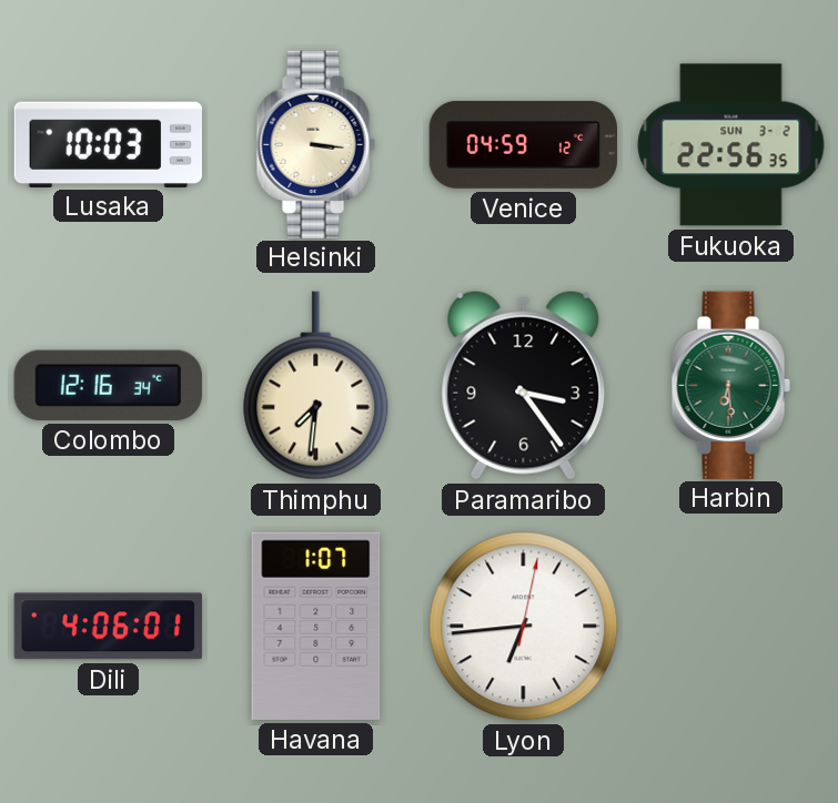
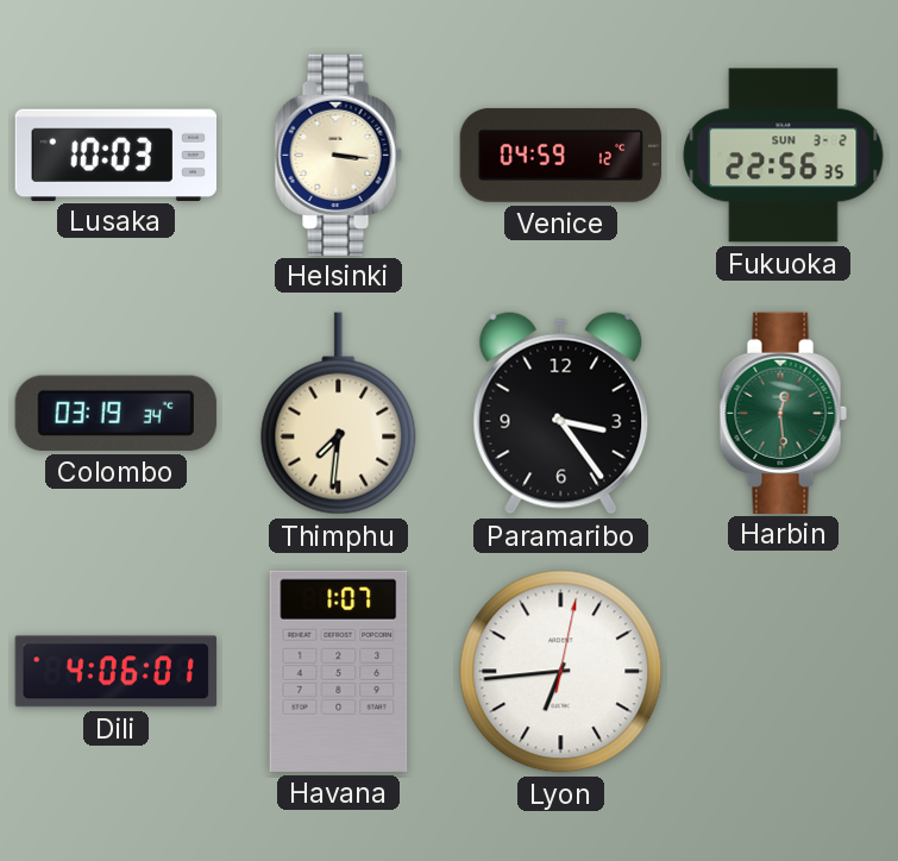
Colombo: 12:16 -> 03:19 (115, 413)
Harbin: 6:29 -> 12:29 (783, 413)
